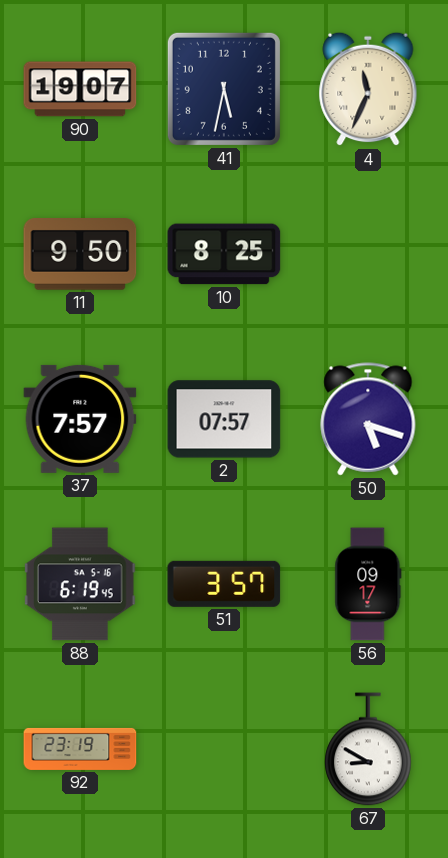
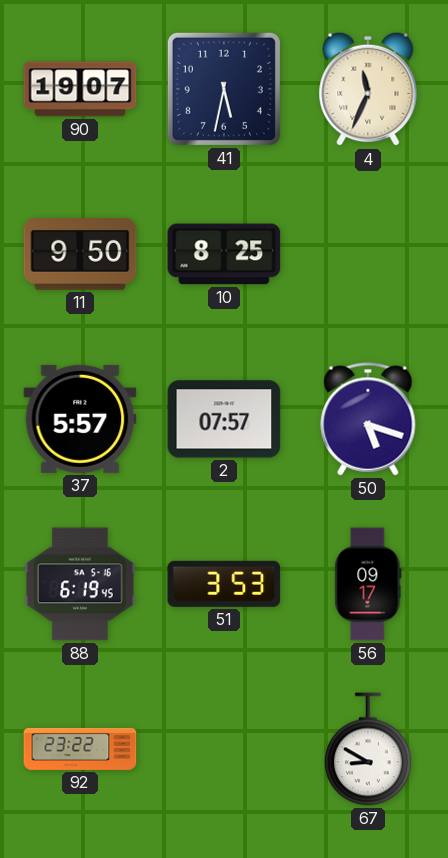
37: 7:57 -> 5:57 (80, 419)
51: 3:57 -> 3:53 (224, 584)
92: 23:19 -> 23:22 (80, 749)
